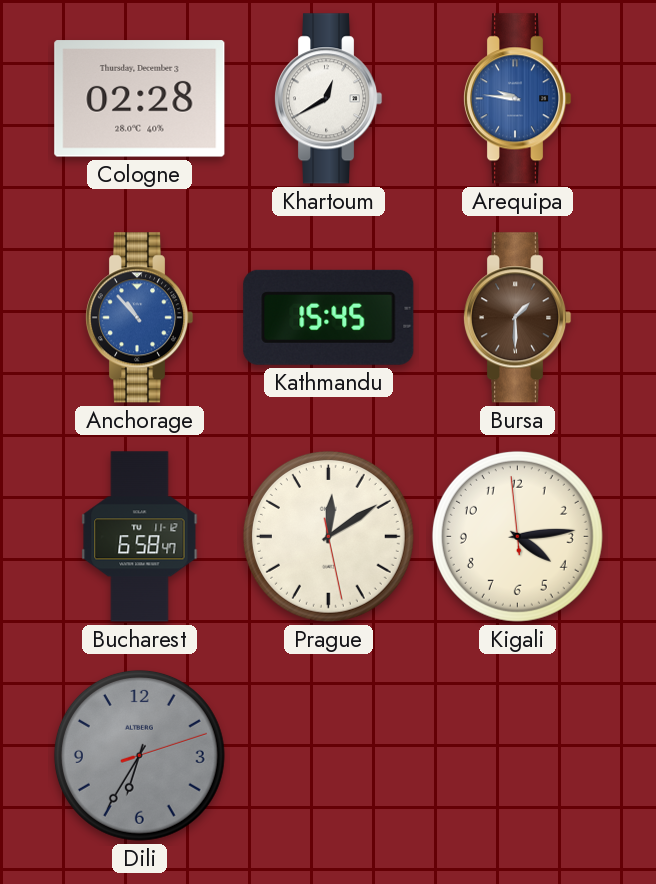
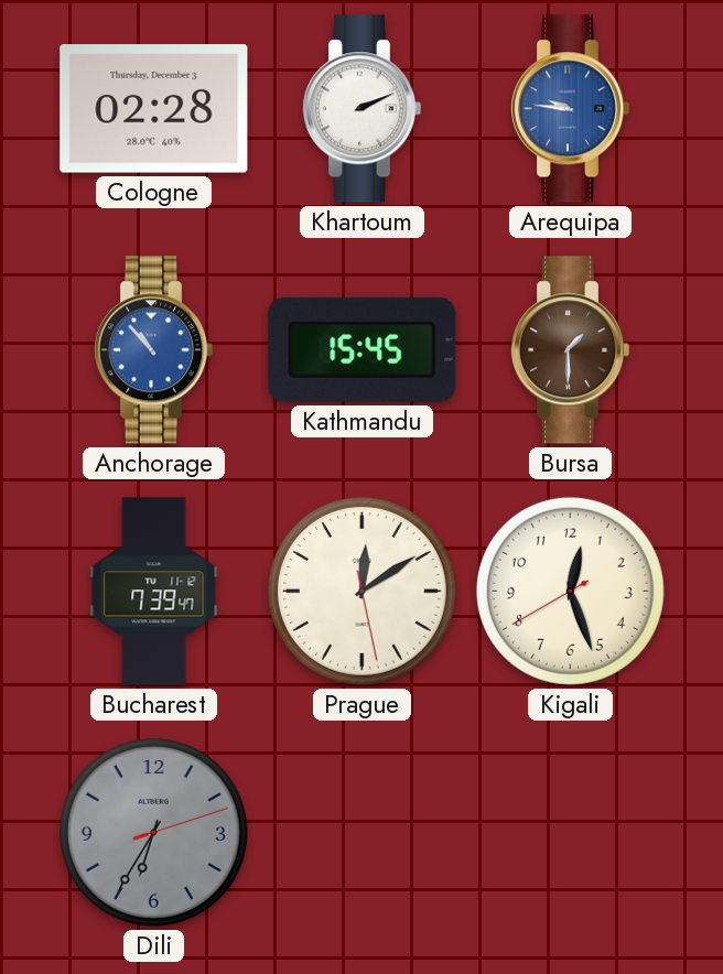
Khartoum: 12:40 -> 2:11 (361, 109)
Bucharest: 6:58 -> 7:39 (154, 592)
Kigali: 4:13 -> 12:26 (570, 591)
